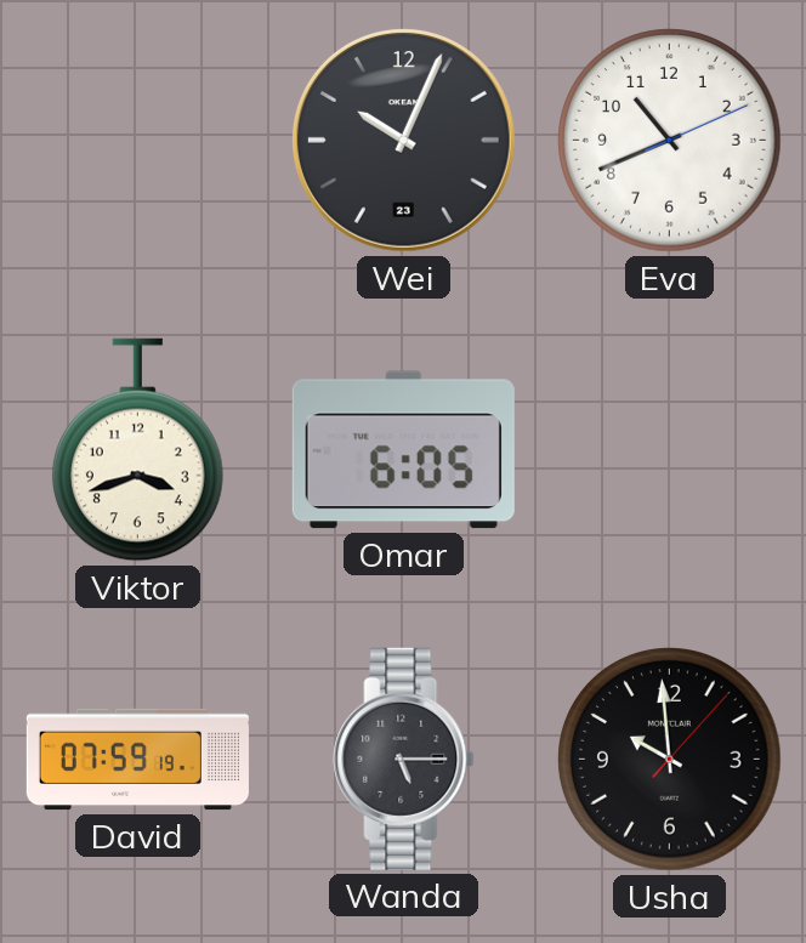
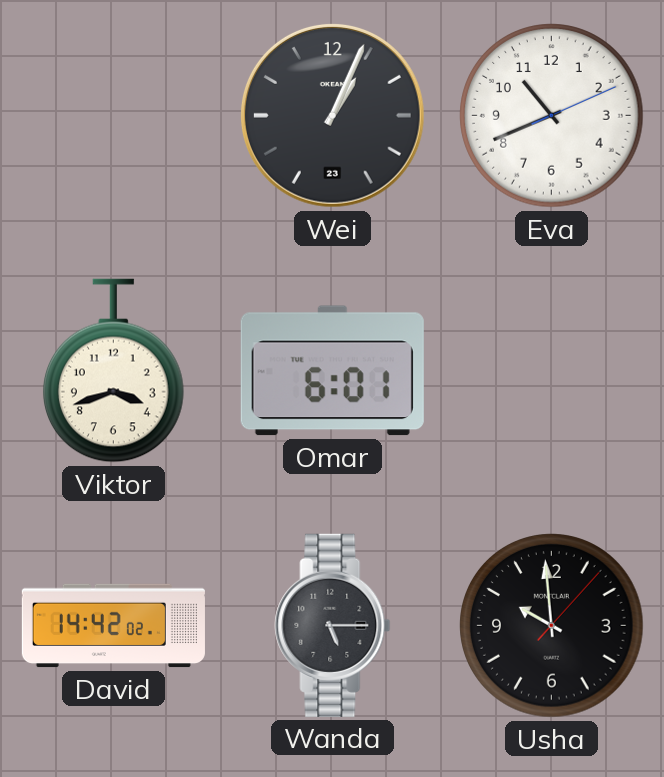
Wei: 10:04 -> 1:04 (332, 115)
Omar: 6:05 -> 6:01 (332, 371)
David: 07:59 -> 14:42 (113, 626)
